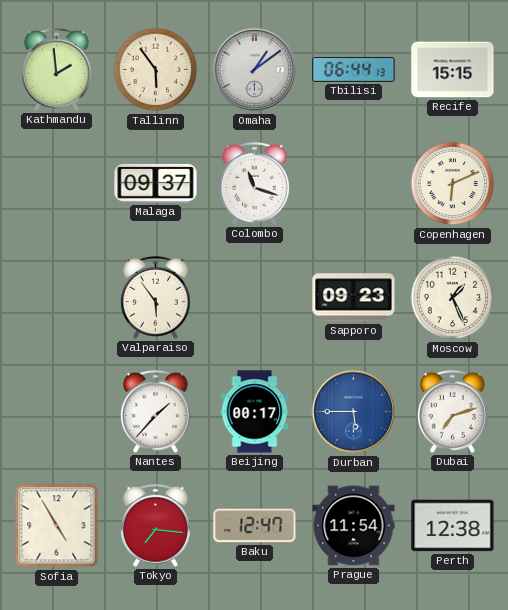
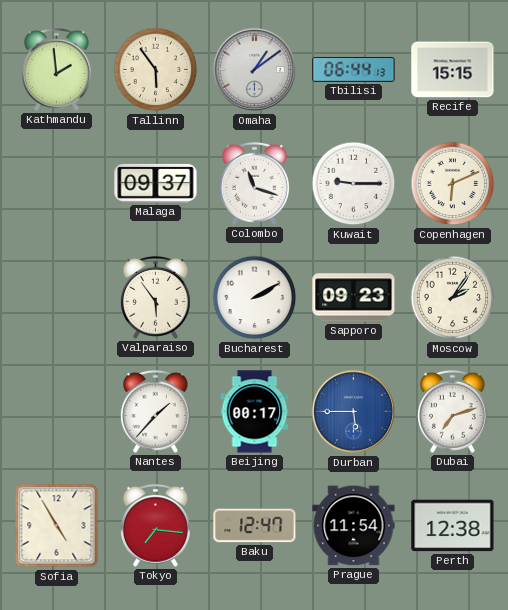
Kuwait: none -> 9:15 (354, 184)
Bucharest: none -> 2:10 (255, 298)
Moscow: 1:26 -> 2:06 (453, 298)
